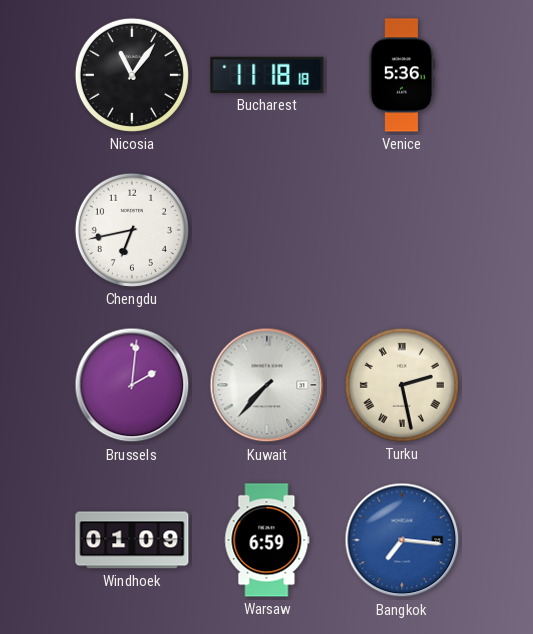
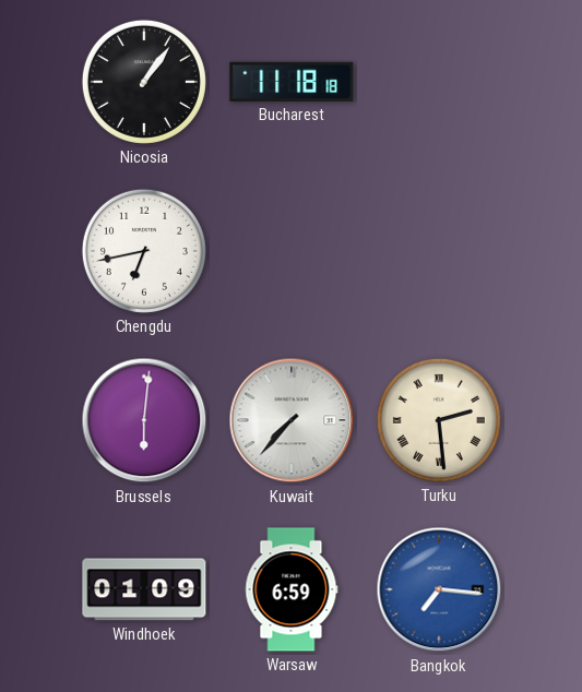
Nicosia: 11:06 -> 1:06 (144, 82)
Venice: 5:36 -> none (402, 75)
Brussels: 2:01 -> 6:01 (144, 420)
Turku: 2:28 -> 2:29 (439, 420)
